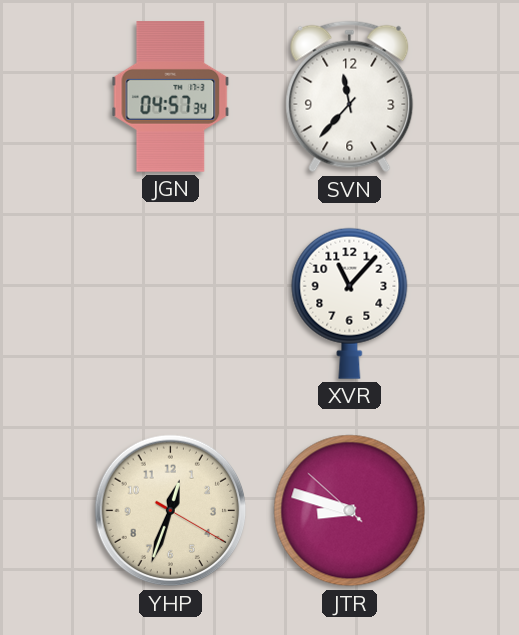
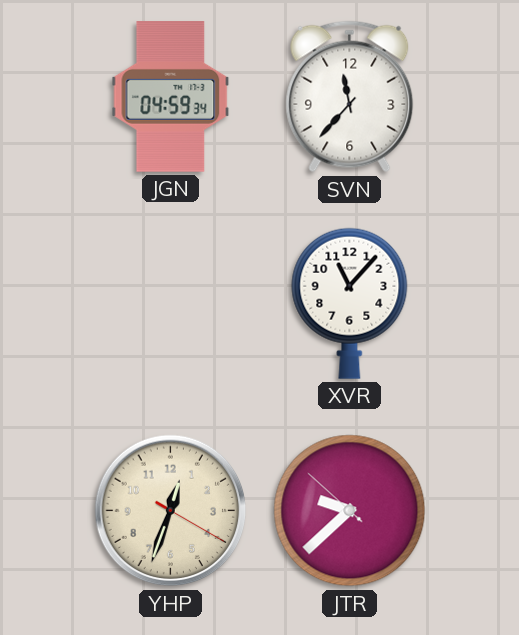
JGN: 04:57 -> 04:59 (171, 97)
JTR: 8:47 -> 9:37 (350, 511)
